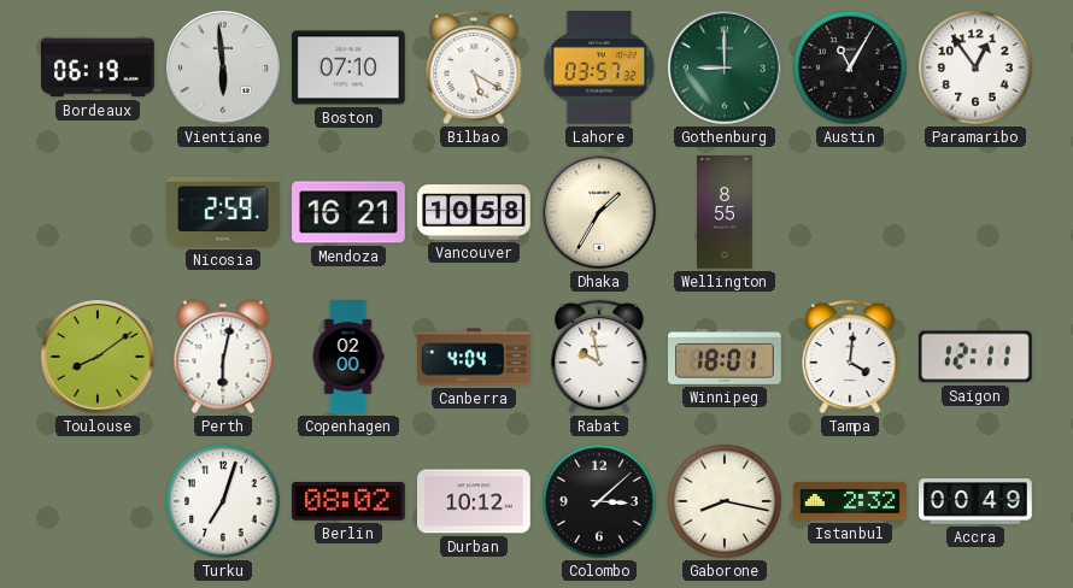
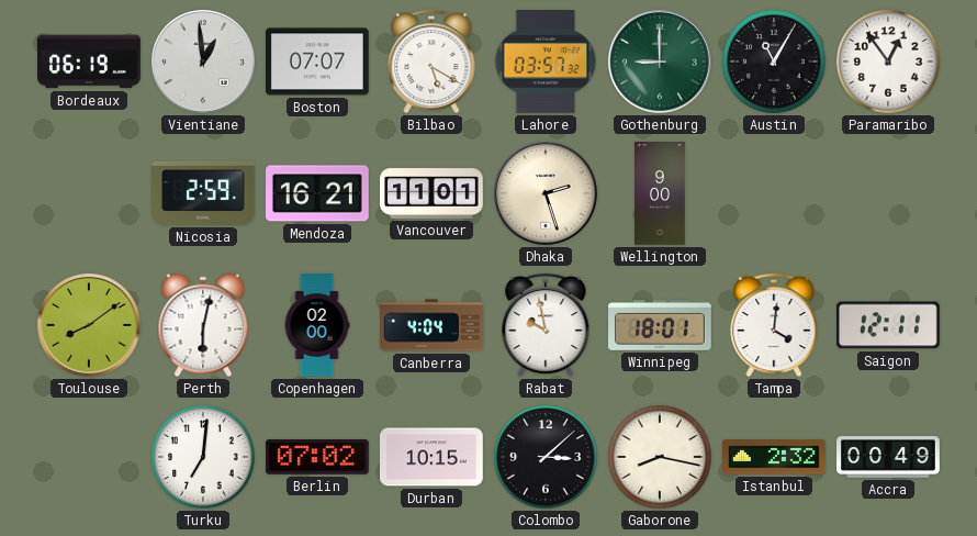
Vientiane: 5:59 -> 12:59 (203, 62)
Boston: 07:10 -> 07:07 (318, 62)
Vancouver: 10:58 -> 11:01 (431, 193)
Dhaka: 1:35 -> 2:27 (546, 193)
Wellington: 8:55 -> 9:00 (661, 193)
Turku: 7:03 -> 7:01 (203, 457)
Berlin: 08:02 -> 07:02 (317, 457)
Durban: 10:12 -> 10:15 (433, 457)
